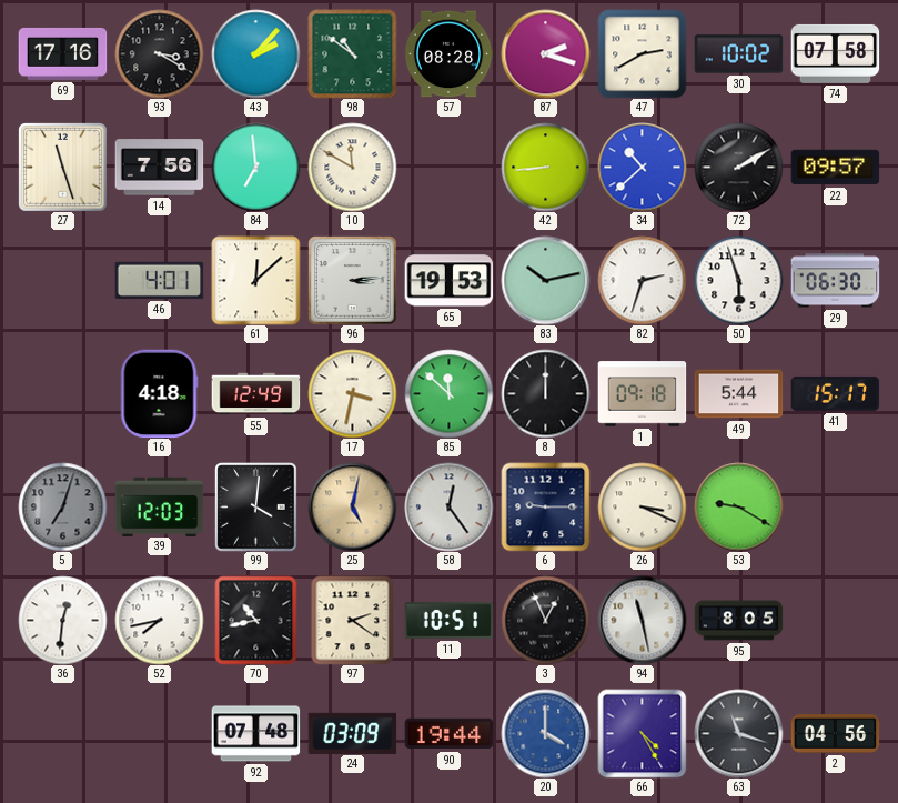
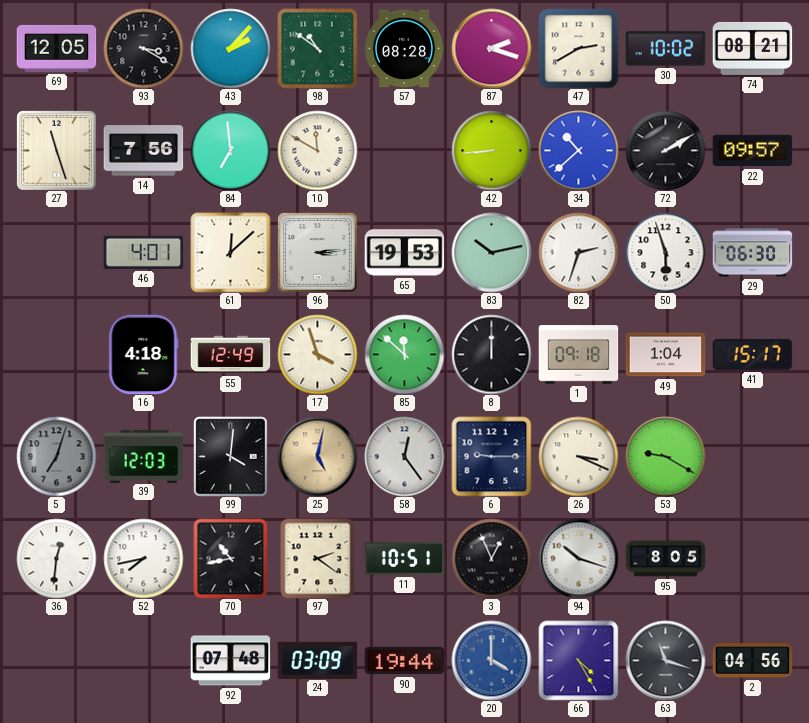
69: 17:16 -> 12:05 (56, 48)
74: 07:58 -> 08:21 (752, 48)
17: 3:32 -> 3:57 (317, 354)
49: 5:44 -> 1:04 (665, 355)
94: 11:28 -> 10:18 (578, 558)
